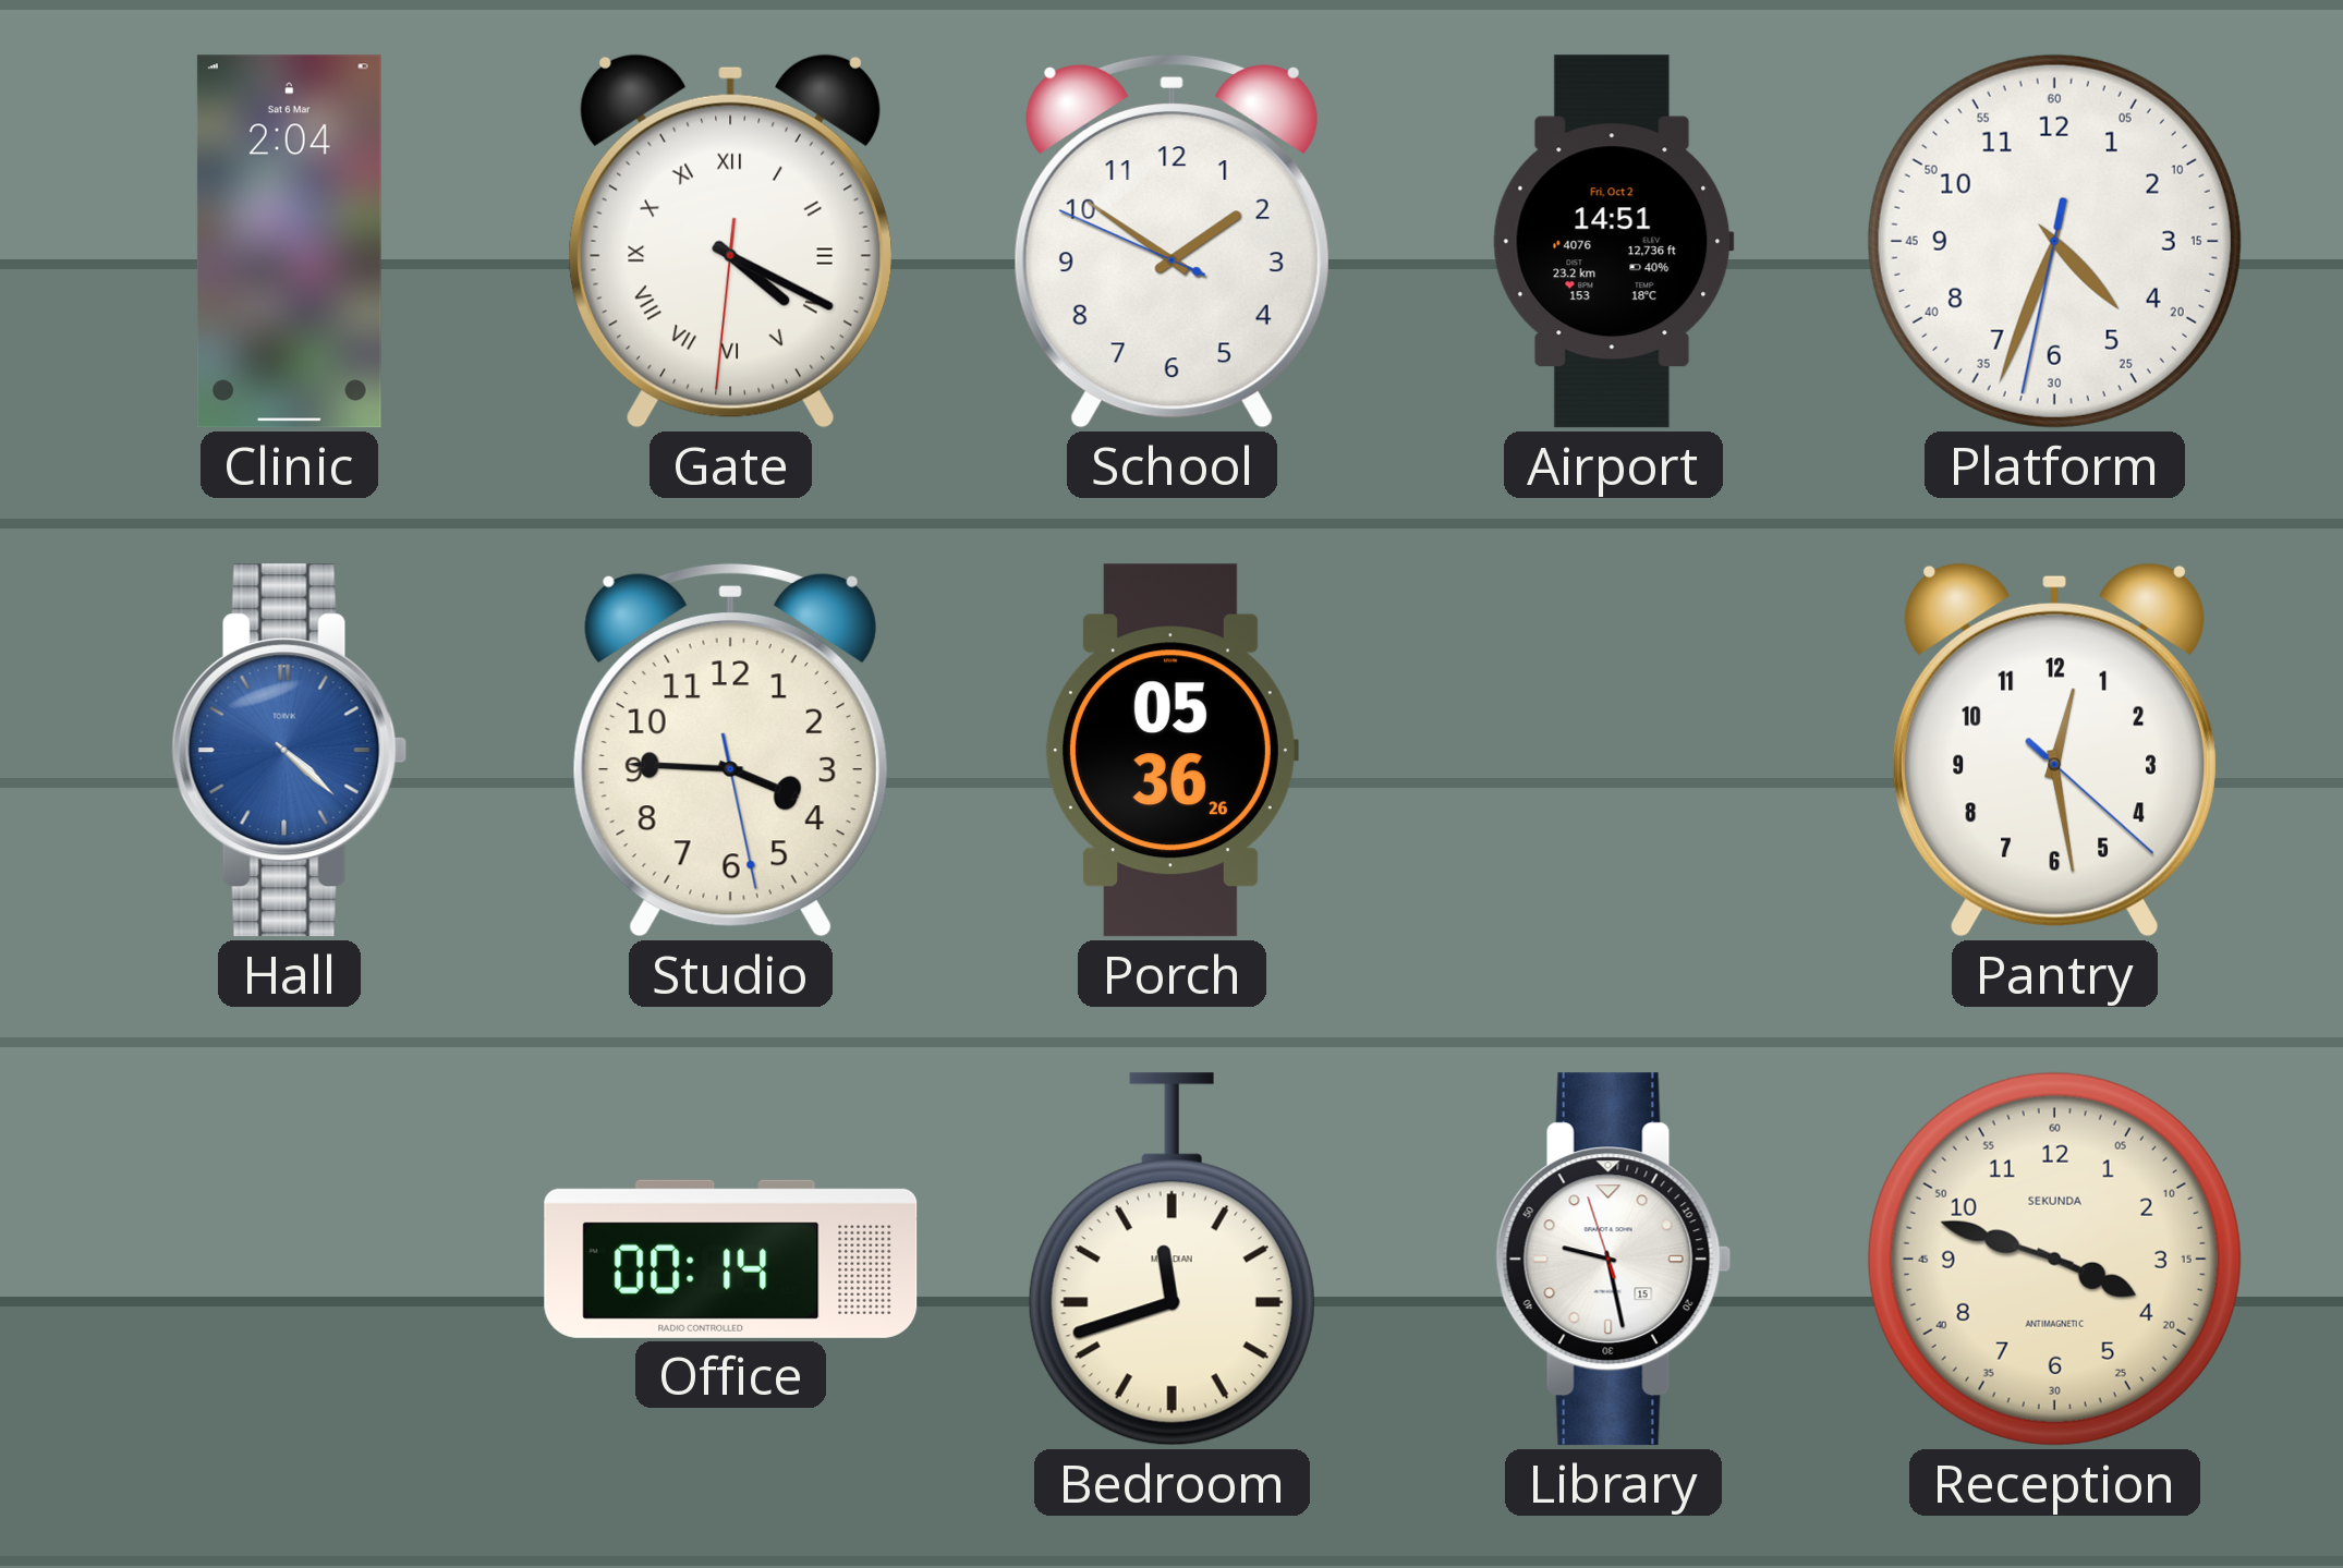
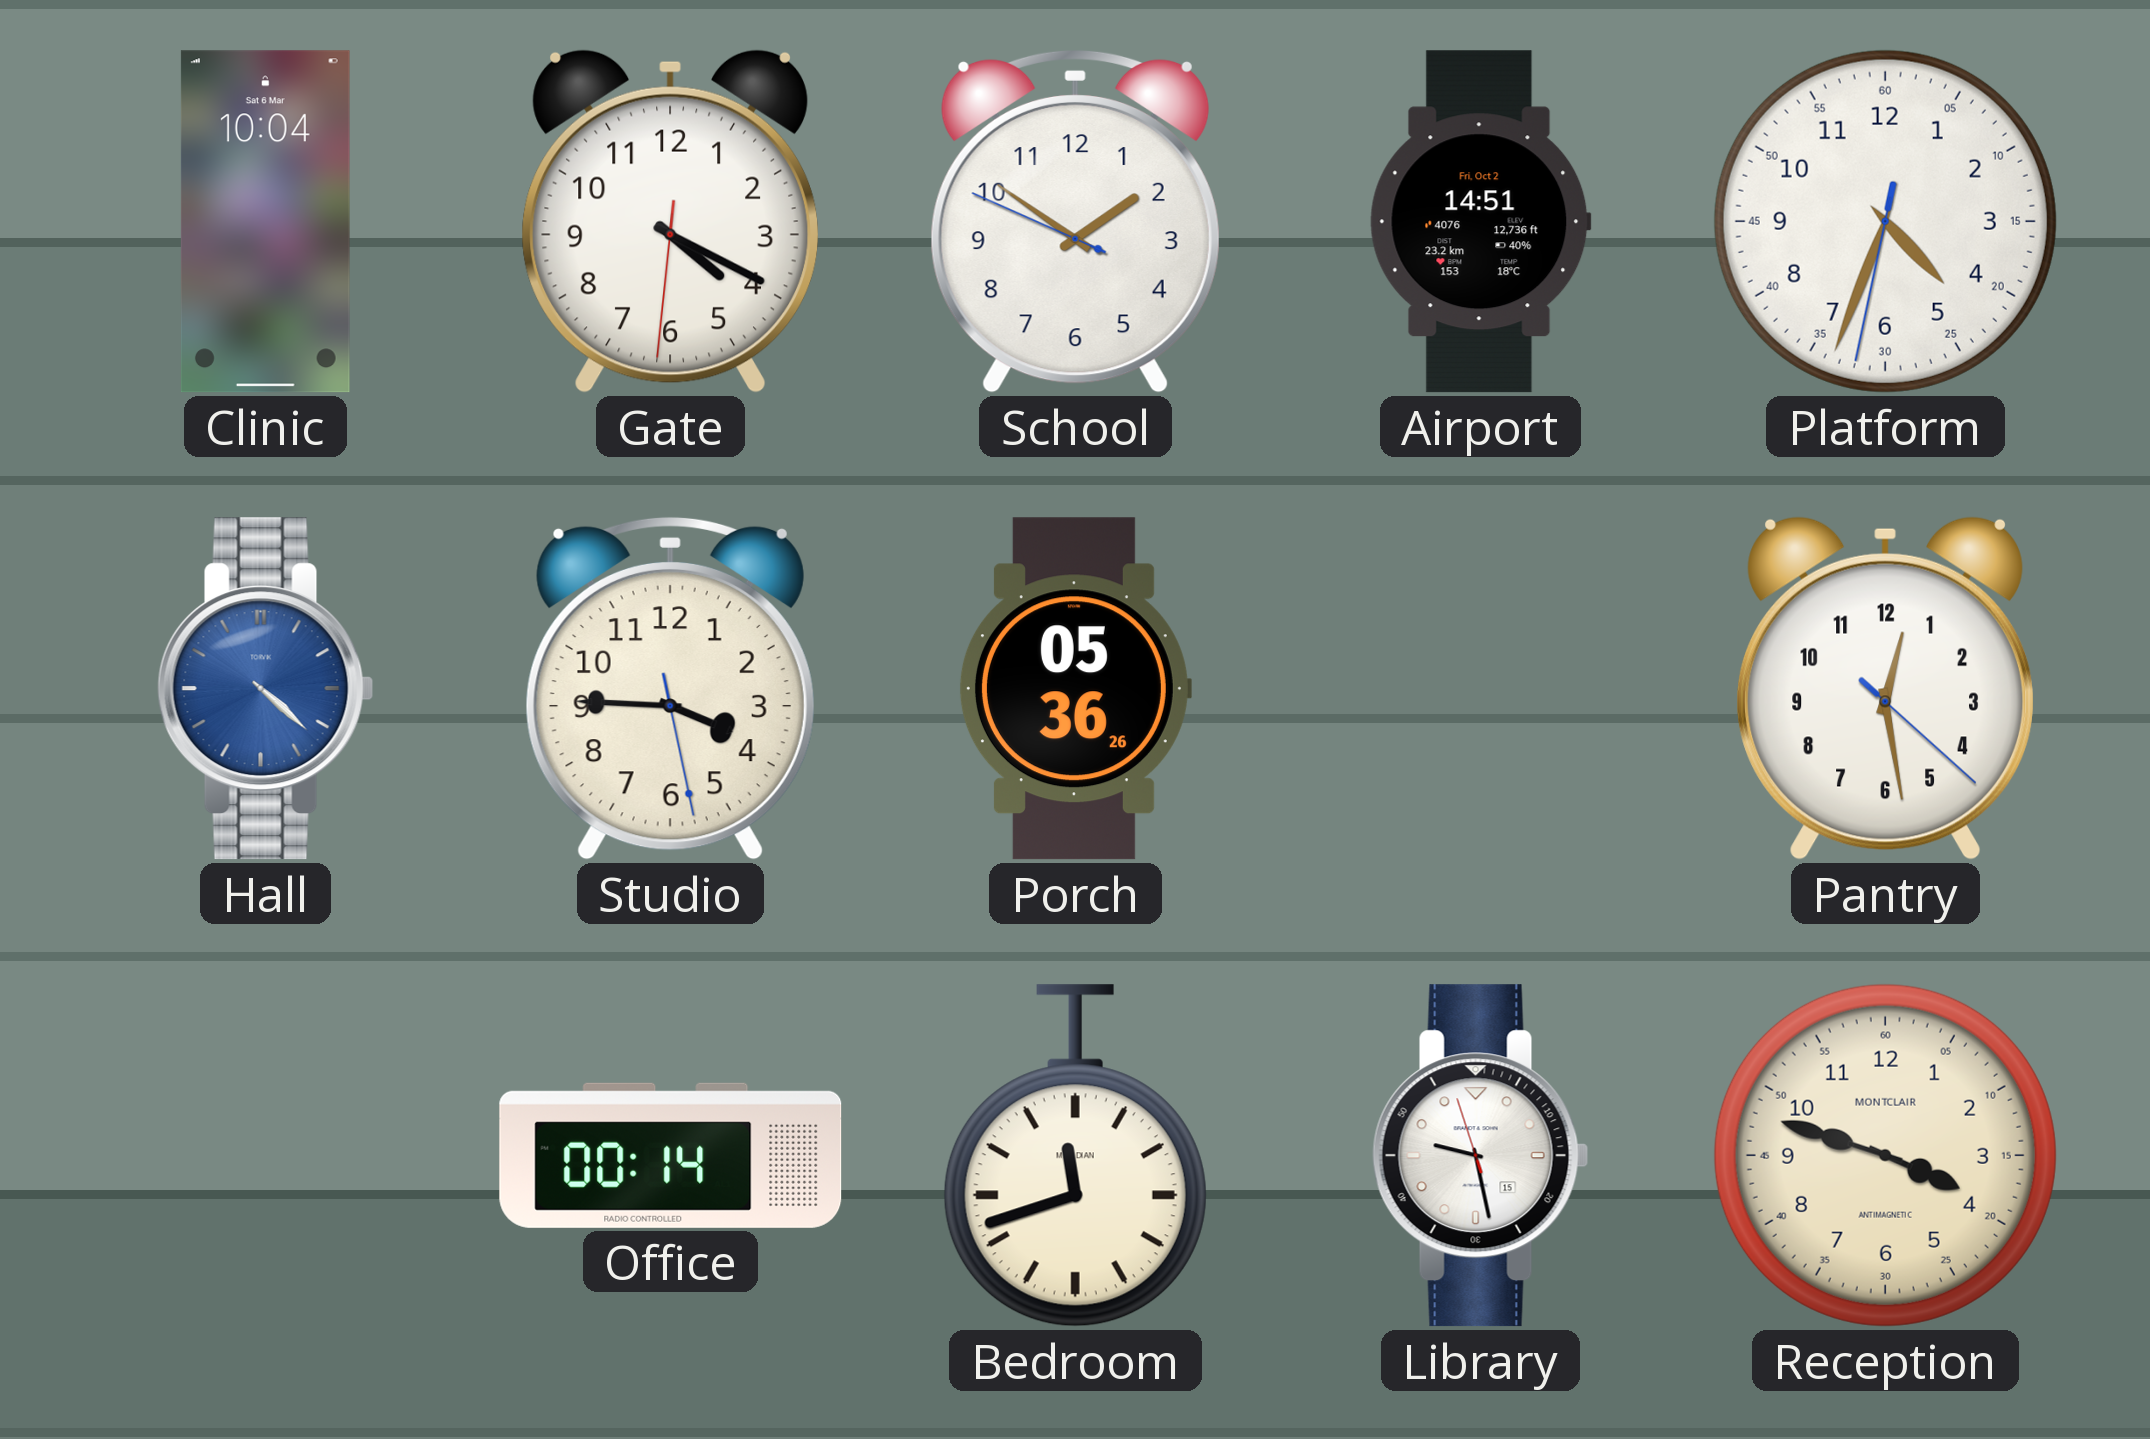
Clinic: 2:04 -> 10:04 (265, 222)
Gate numerals: Roman -> Arabic (670, 221)
Reception brand: SEKUNDA -> MONTCLAIR (1885, 1155)
